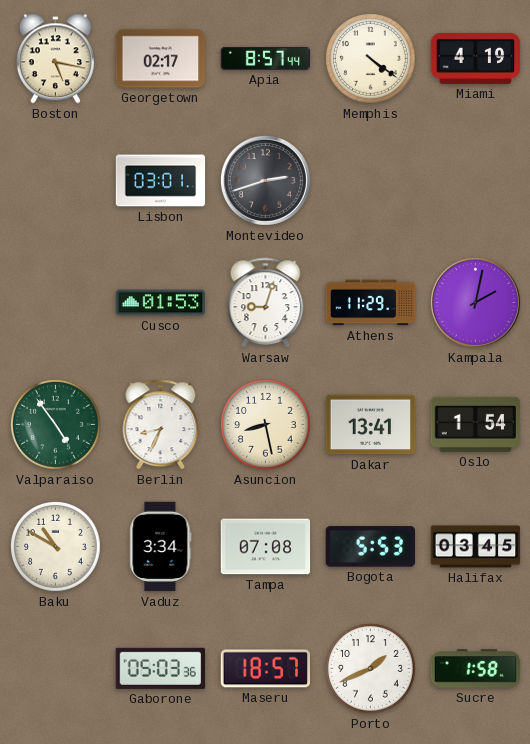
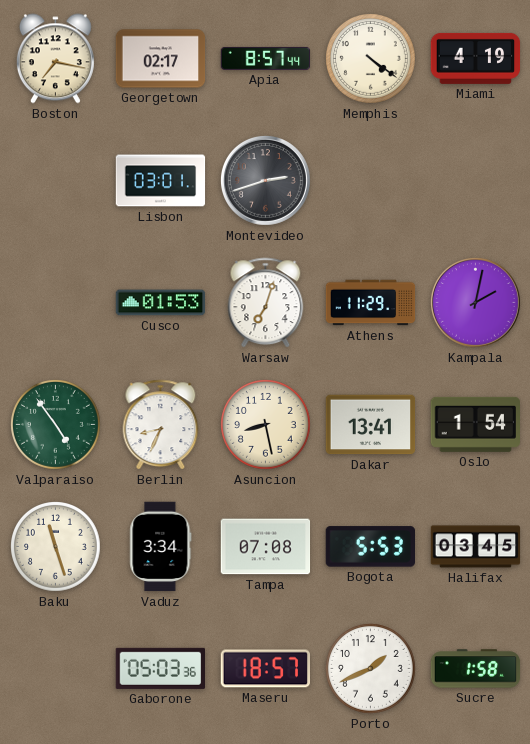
Boston: 5:17 -> 7:17 (55, 59)
Warsaw: 9:03 -> 7:03 (266, 303)
Baku: 10:50 -> 11:27 (56, 547)
